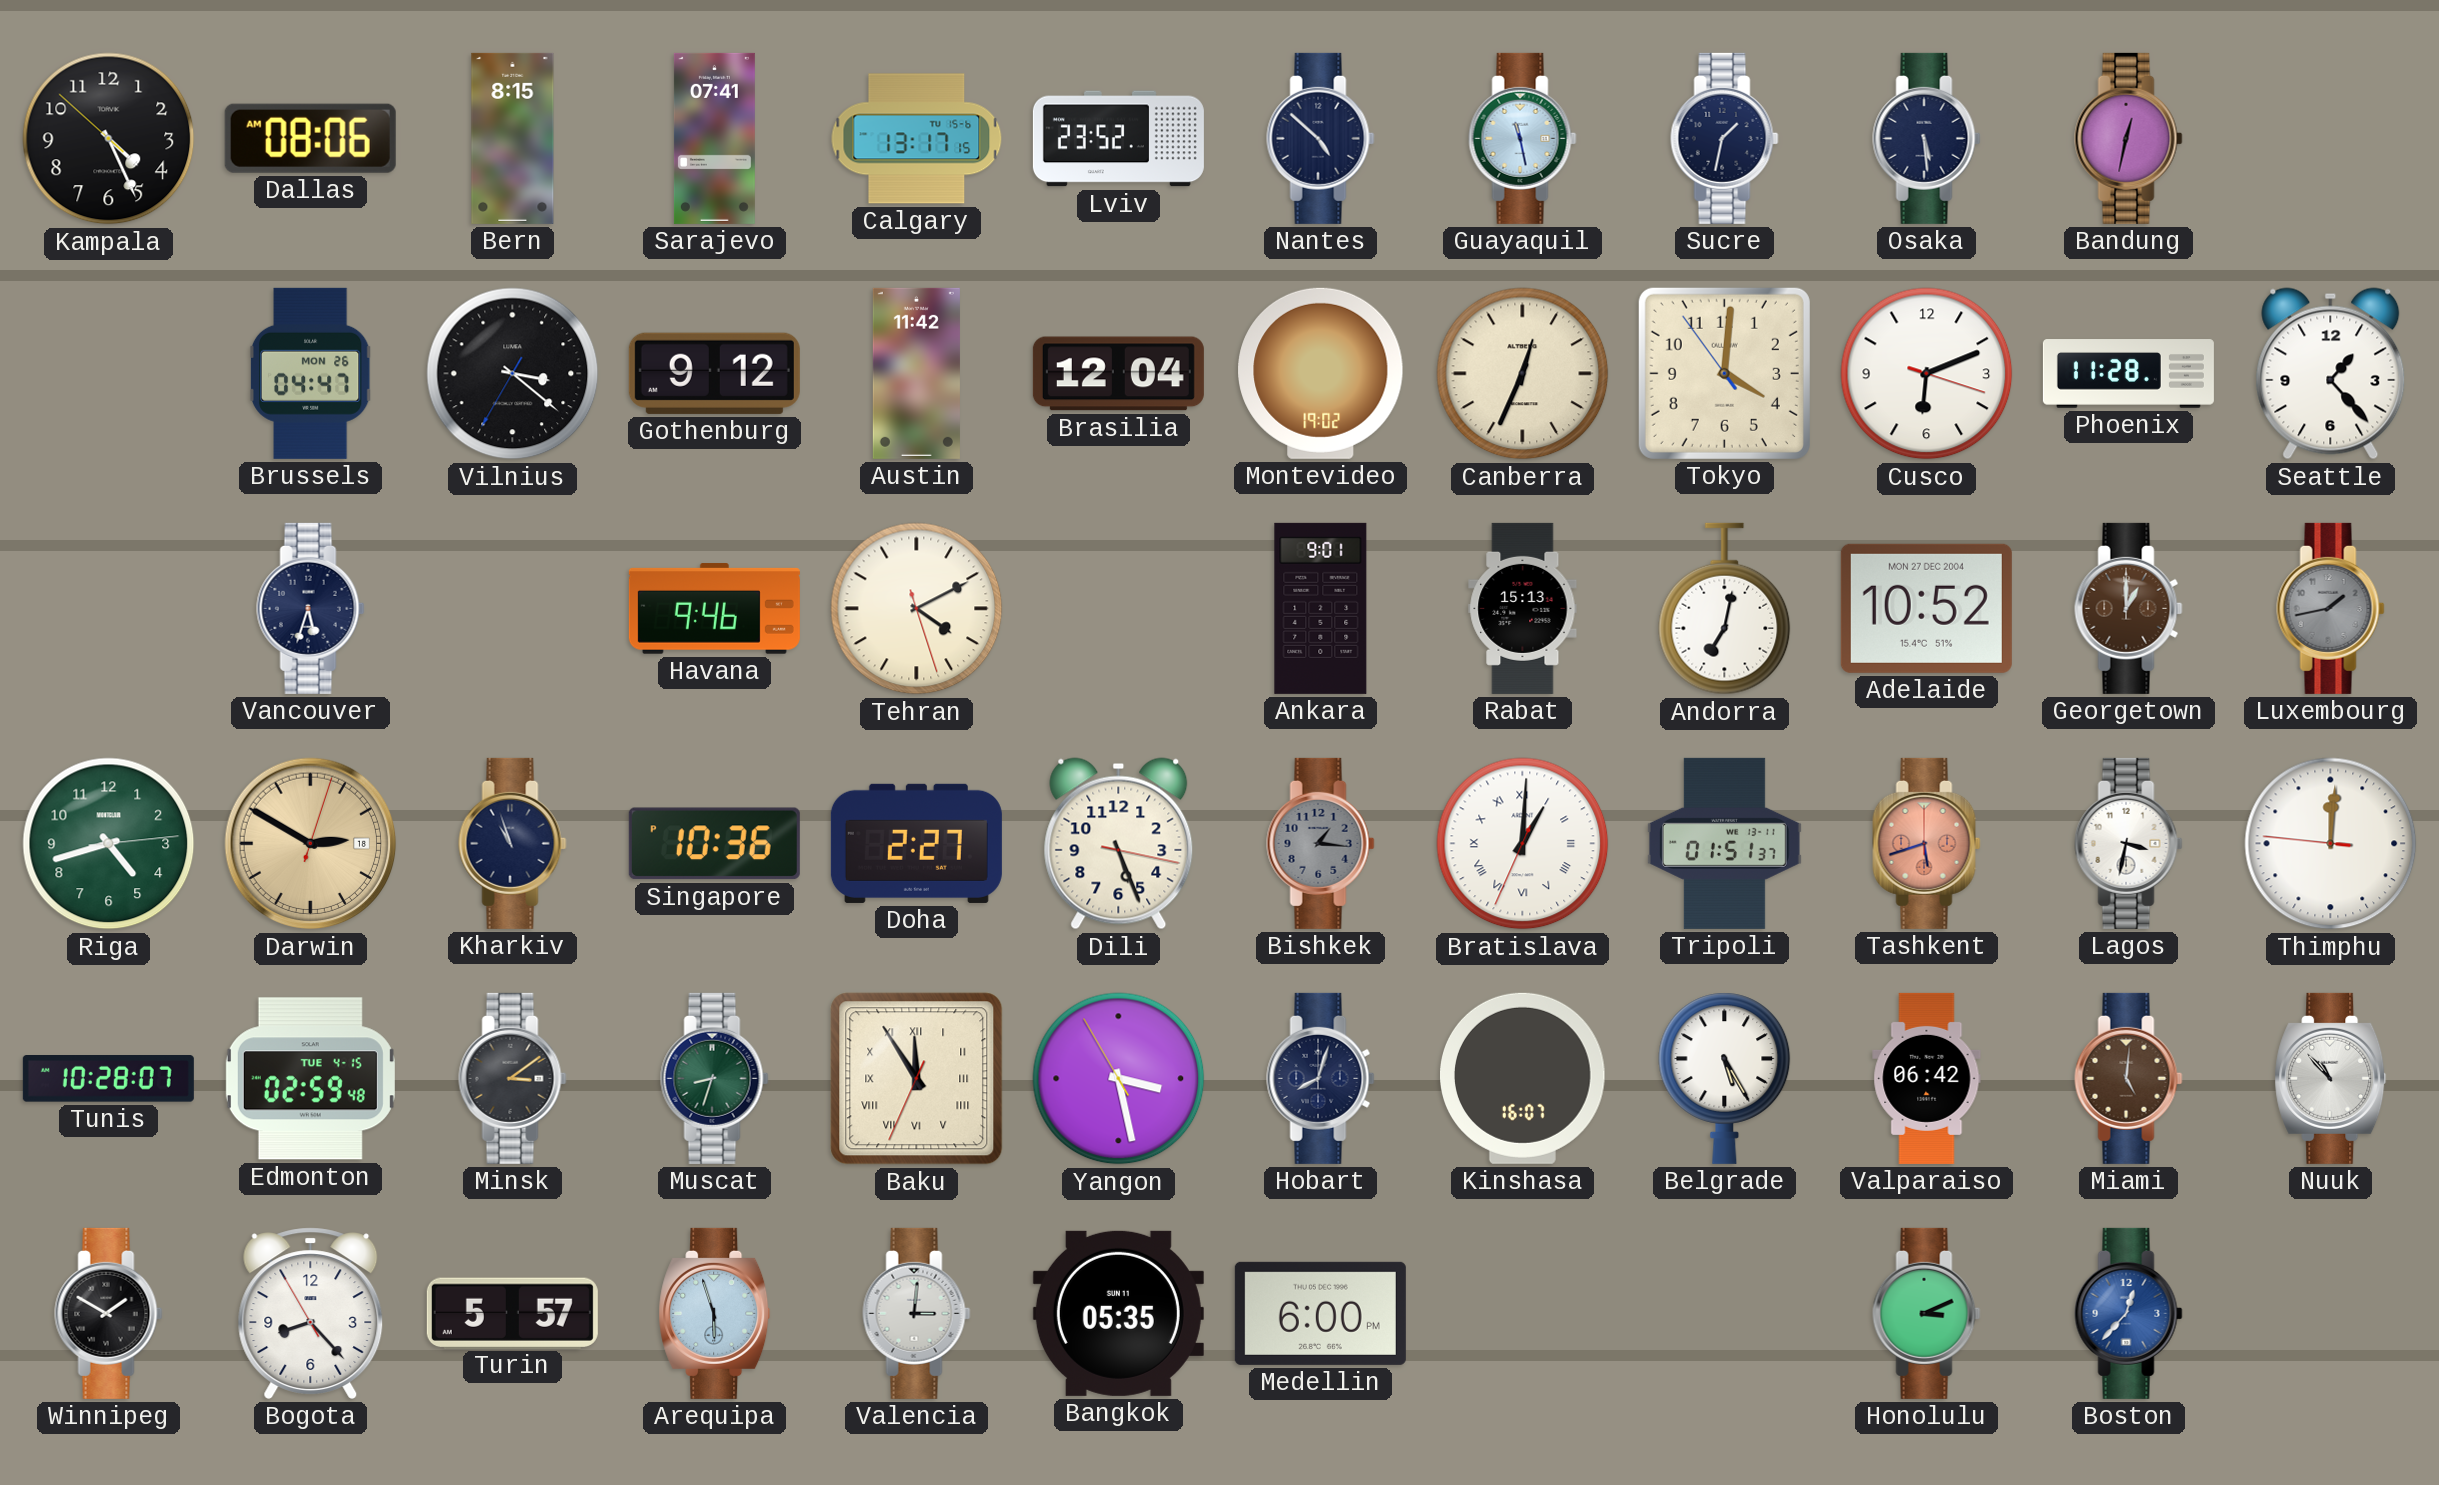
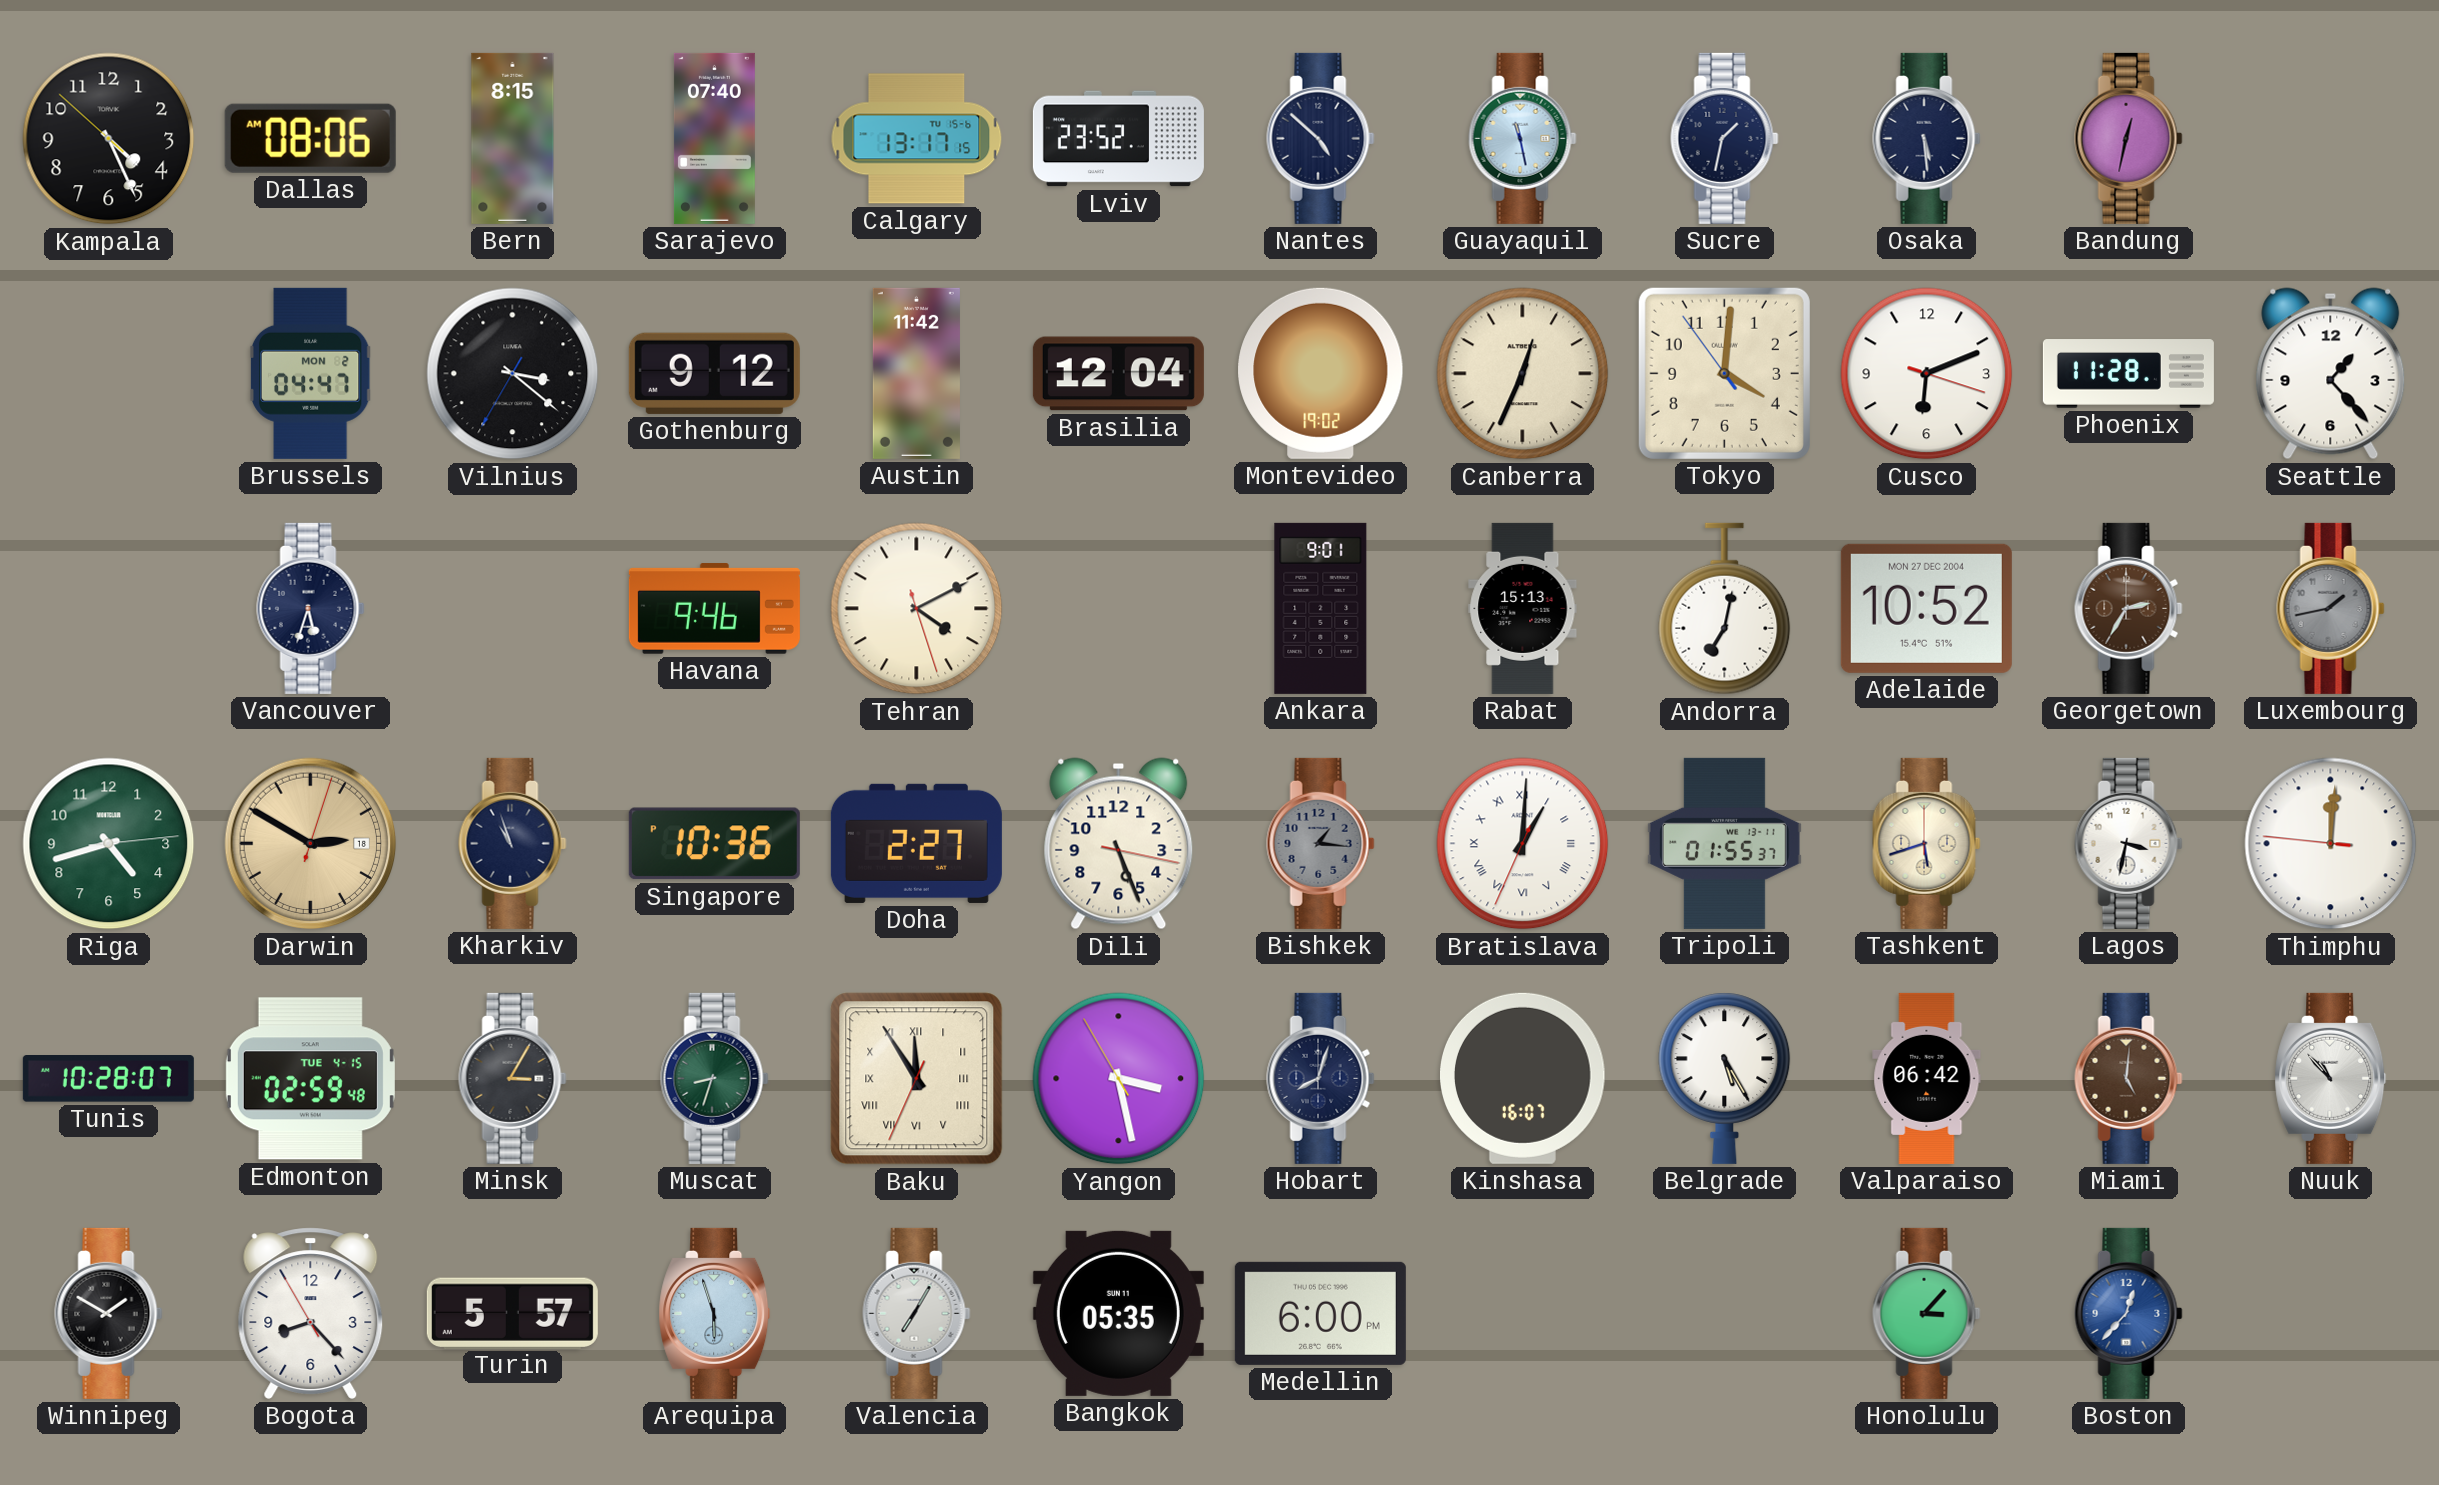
Sarajevo: 07:41 -> 07:40 (714, 138)
Brussels date: MON 26 -> MON 2 (310, 373)
Georgetown: 1:00 -> 2:35 (2129, 608)
Tripoli: 01:51 -> 01:55 (1724, 843)
Tashkent dial: salmon -> cream (1927, 843)
Minsk: 3:09 -> 3:05 (513, 1078)
Valencia: 3:01 -> 7:05 (917, 1313)
Honolulu: 3:11 -> 3:07 (1927, 1313)
